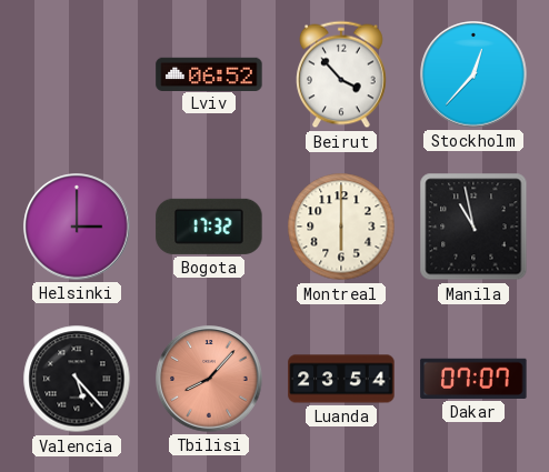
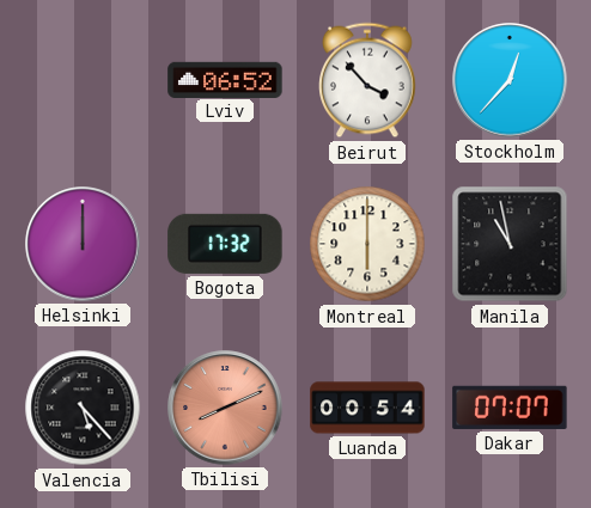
Helsinki: 3:00 -> 12:00 (83, 244)
Tbilisi: 8:07 -> 8:11 (225, 408)
Luanda: 23:54 -> 00:54 (367, 408)
